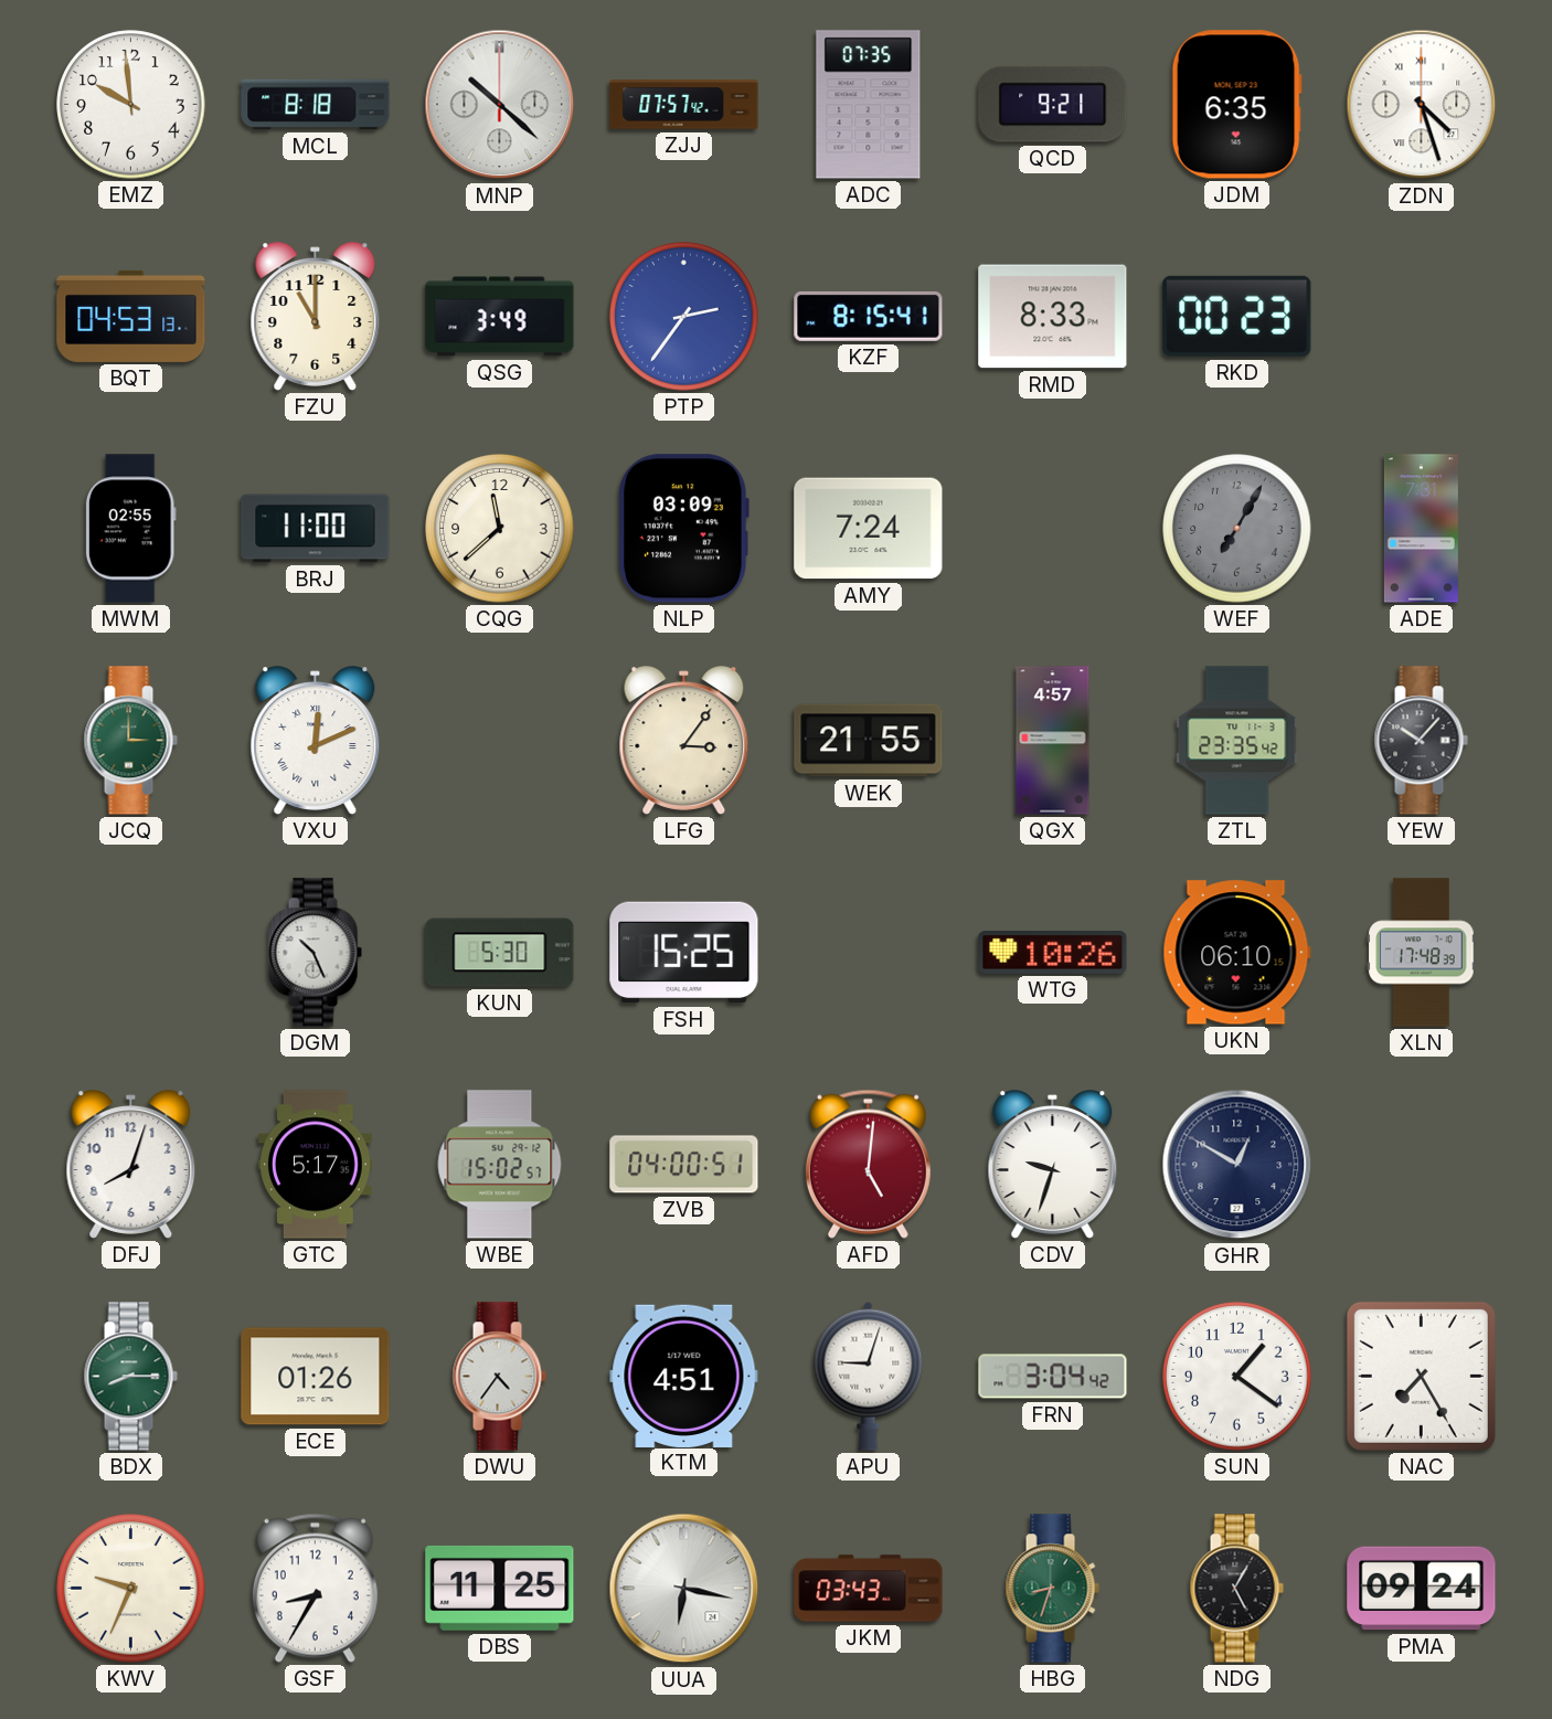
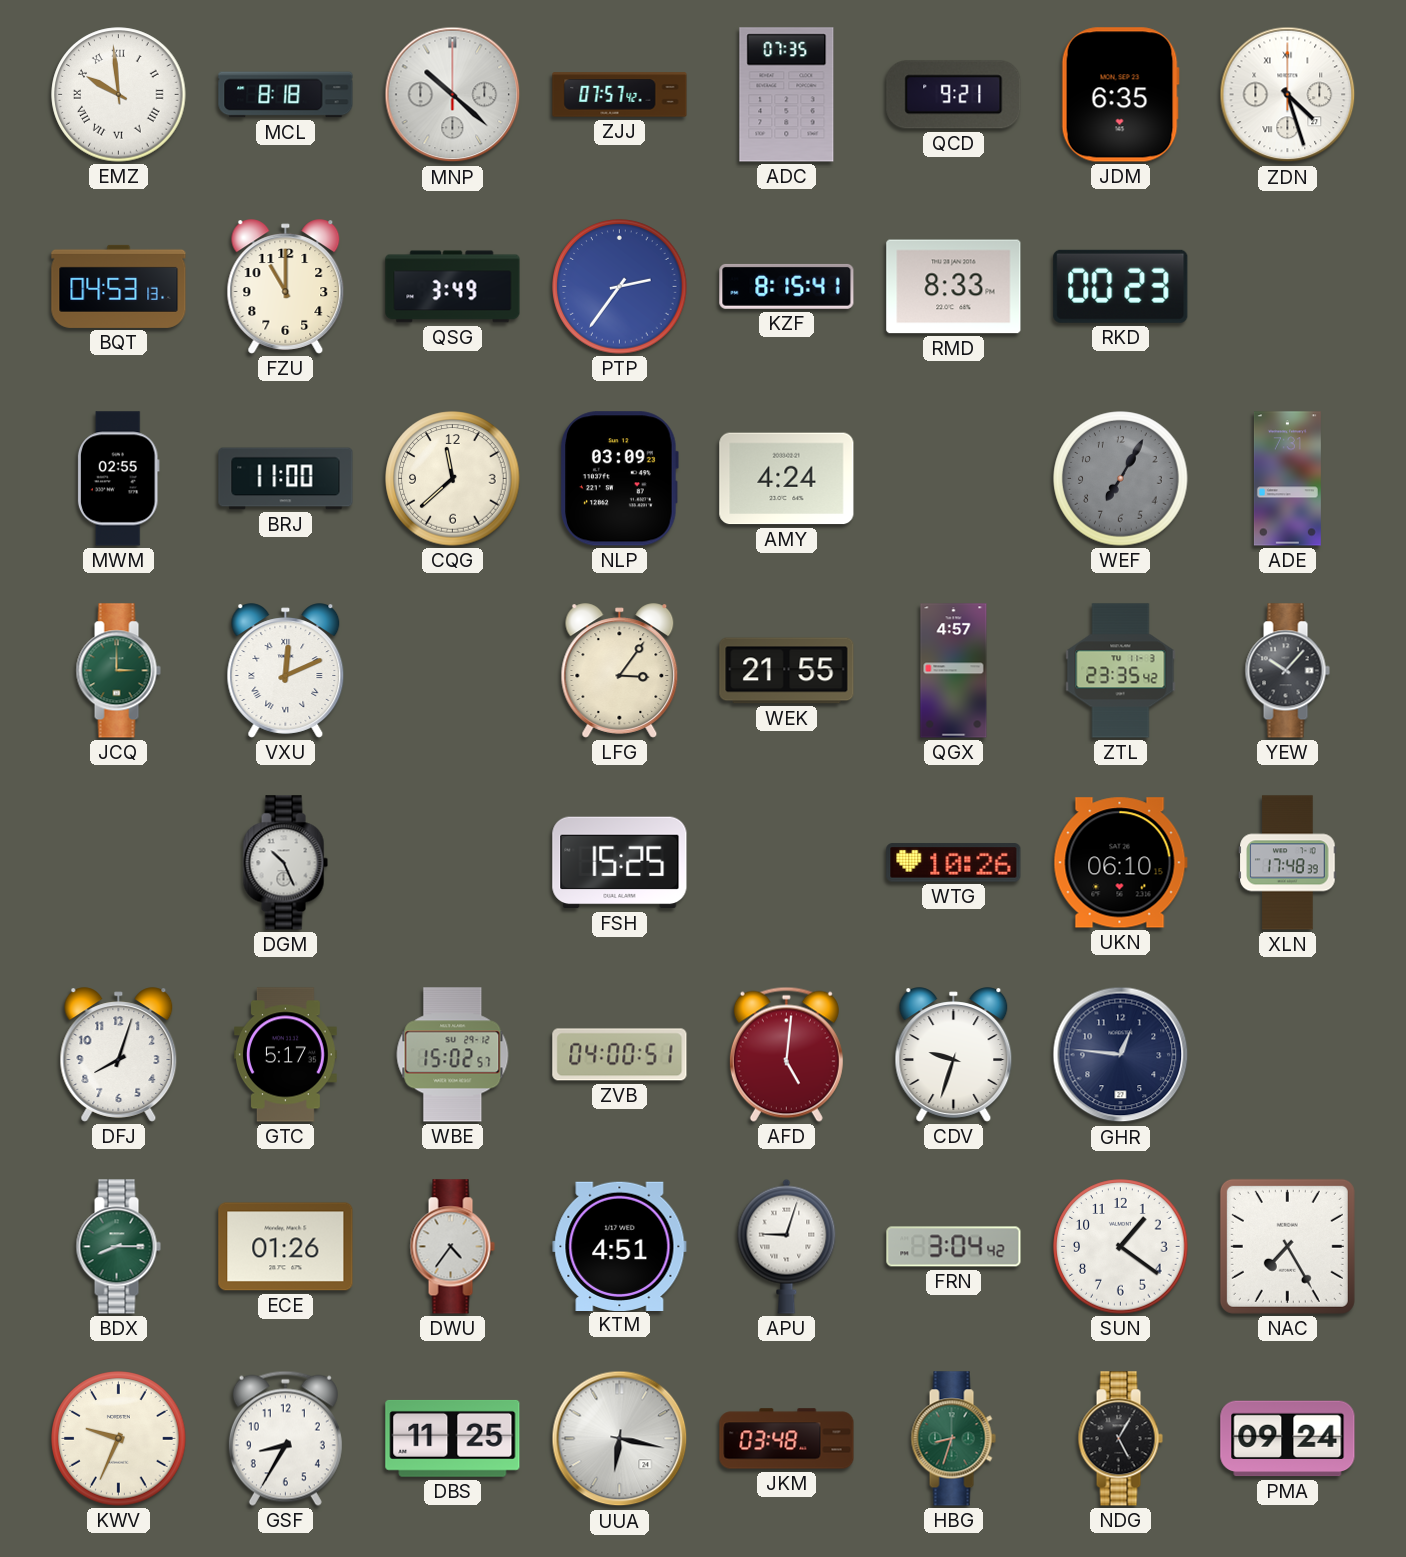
EMZ numerals: Arabic -> Roman (119, 95)
AMY: 7:24 -> 4:24 (787, 479)
KUN: 5:30 -> none (500, 953)
GHR: 12:50 -> 12:46 (1121, 1055)
JKM: 03:43 -> 03:48 (787, 1439)
